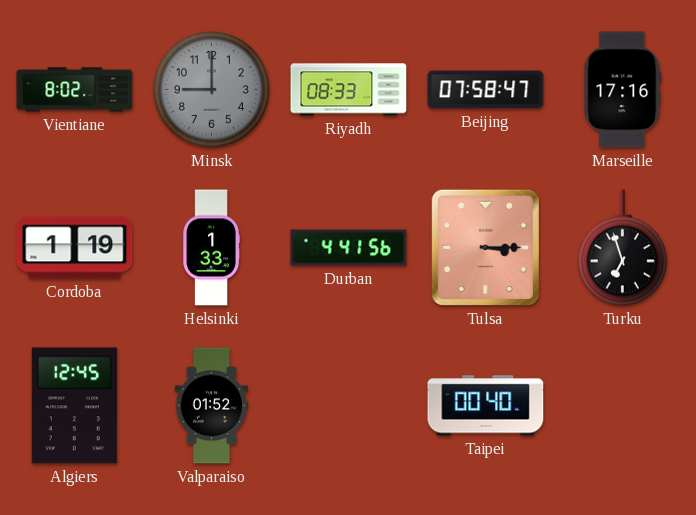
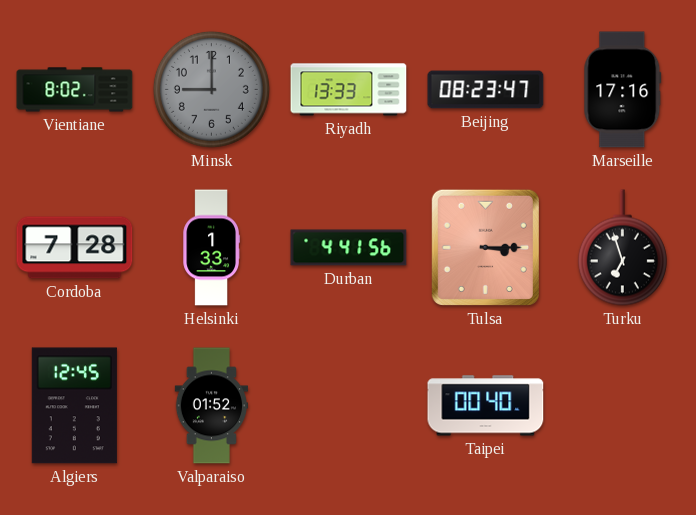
Riyadh: 08:33 -> 13:33 (349, 90)
Beijing: 07:58 -> 08:23 (486, 90)
Cordoba: 1:19 -> 7:28 (75, 248)
